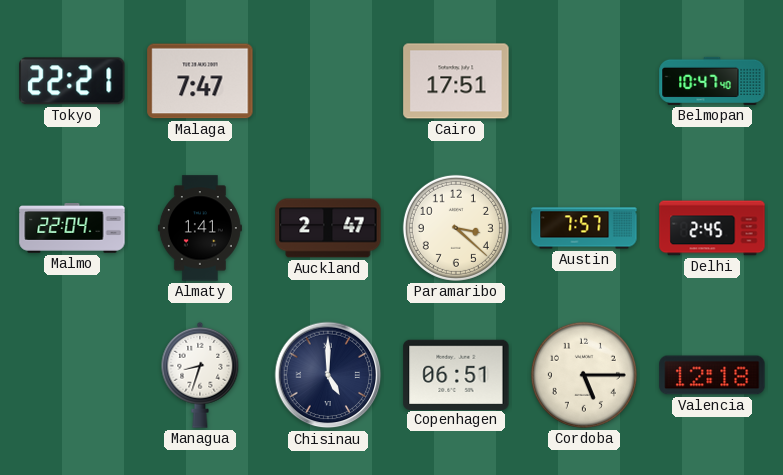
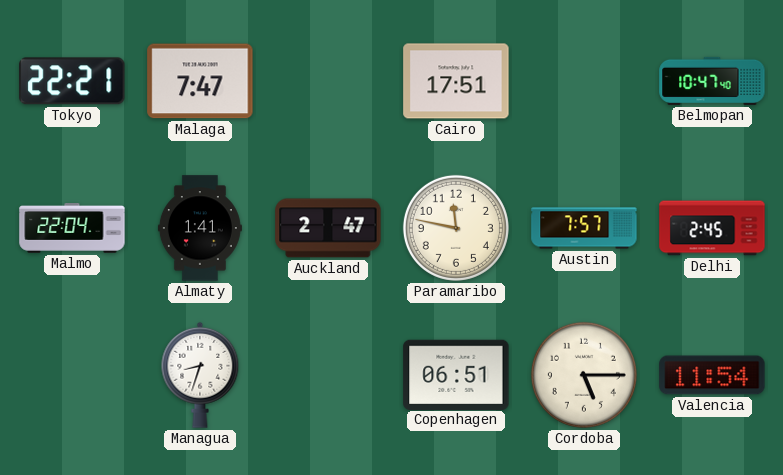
Paramaribo: 3:22 -> 11:47 (456, 228)
Chisinau: 5:00 -> none (328, 375)
Valencia: 12:18 -> 11:54 (712, 375)
